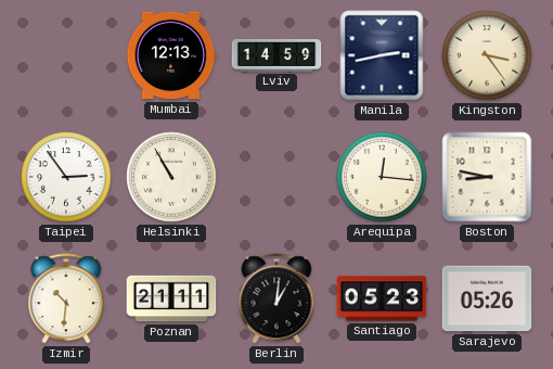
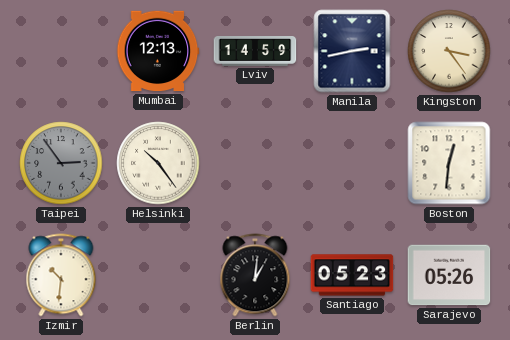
Taipei dial: white -> grey (61, 163)
Helsinki: 10:55 -> 10:24 (158, 163)
Arequipa: 12:16 -> none (382, 177)
Boston: 8:47 -> 12:31 (449, 163)
Poznan: 21:11 -> none (171, 298)
